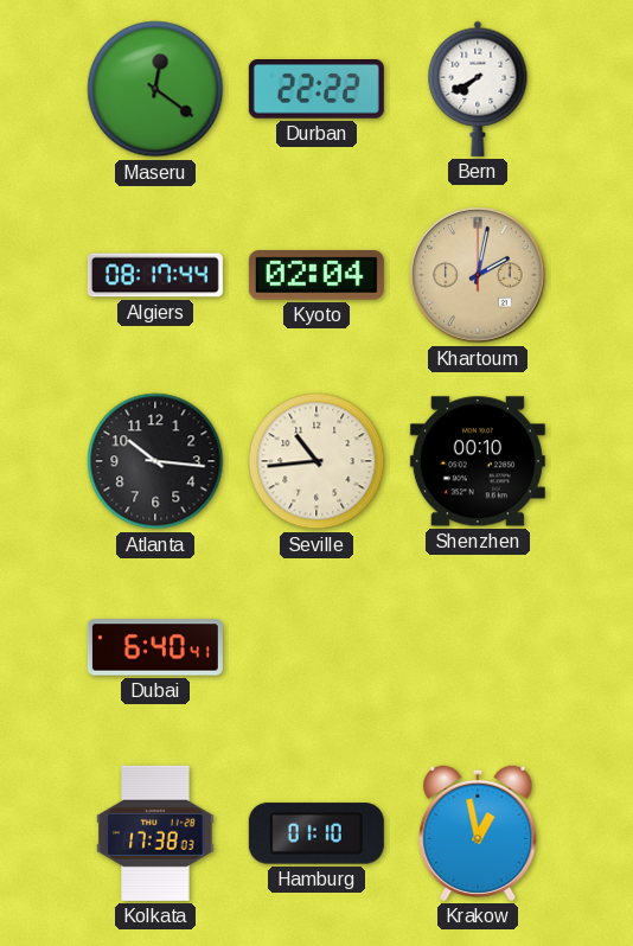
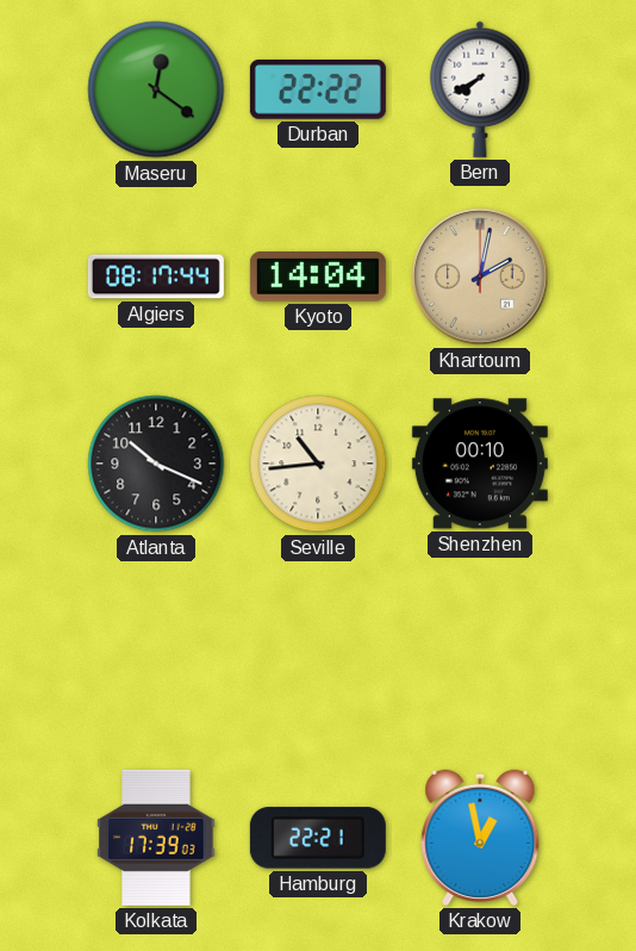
Kyoto: 02:04 -> 14:04 (318, 278)
Atlanta: 10:16 -> 10:19 (156, 464)
Dubai: 6:40 -> none (155, 647)
Kolkata: 17:38 -> 17:39 (156, 838)
Hamburg: 01:10 -> 22:21 (318, 838)
